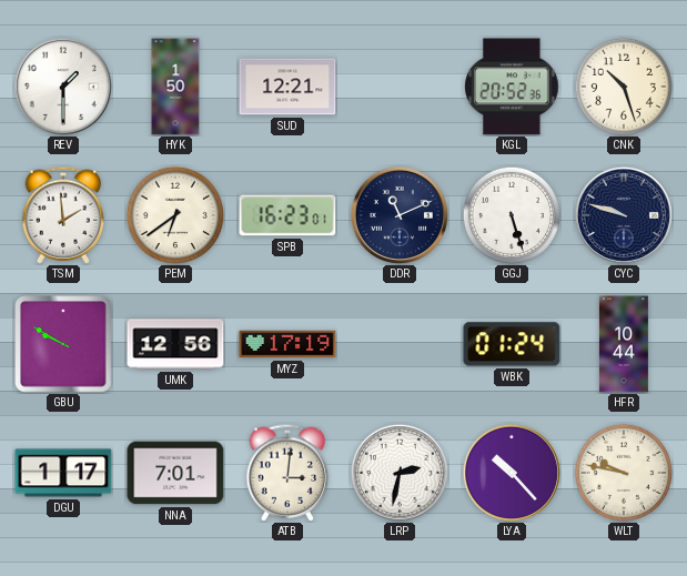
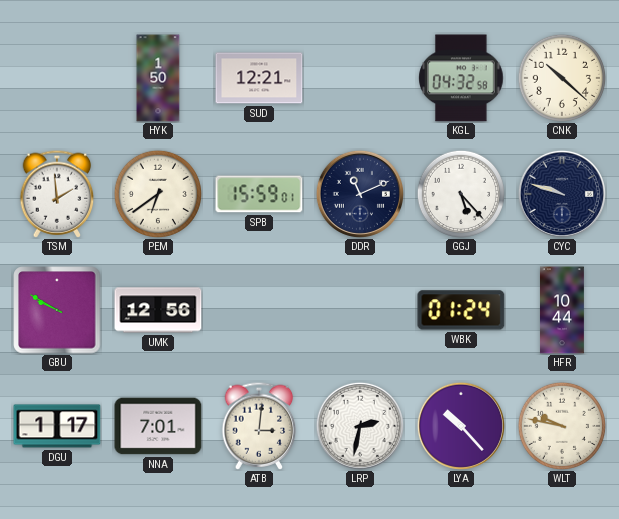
REV: 1:30 -> none (63, 87)
KGL: 20:52 -> 04:32 (461, 78)
CNK: 10:27 -> 10:22 (562, 78)
SPB: 16:23 -> 15:59 (259, 194)
GGJ: 5:27 -> 5:23 (461, 194)
MYZ: 17:19 -> none (287, 344)
